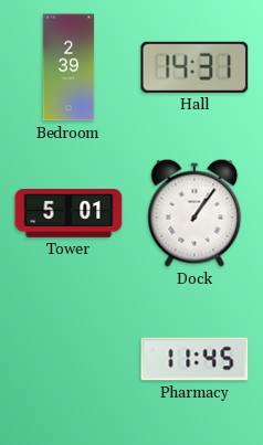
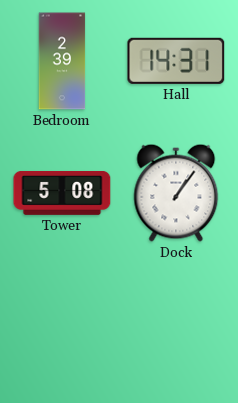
Tower: 5:01 -> 5:08 (62, 194)
Pharmacy: 11:45 -> none (194, 359)
